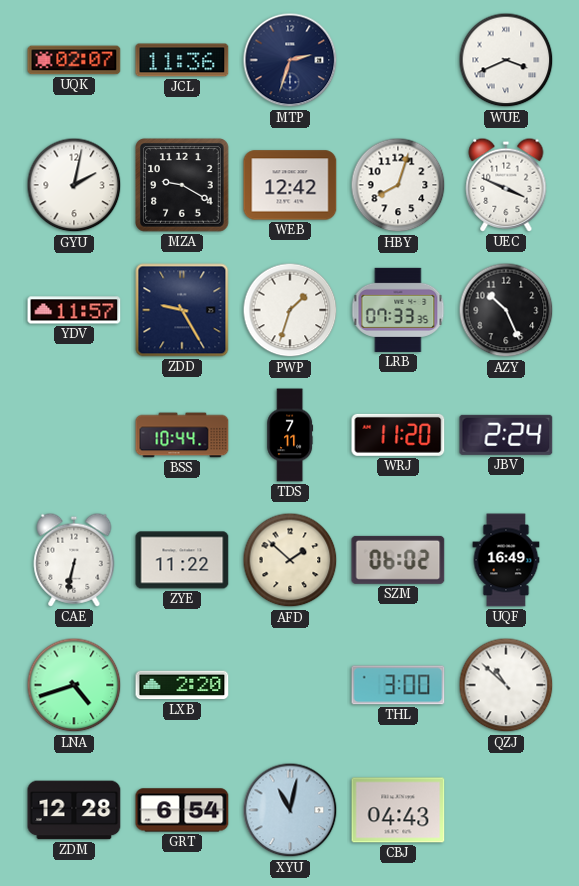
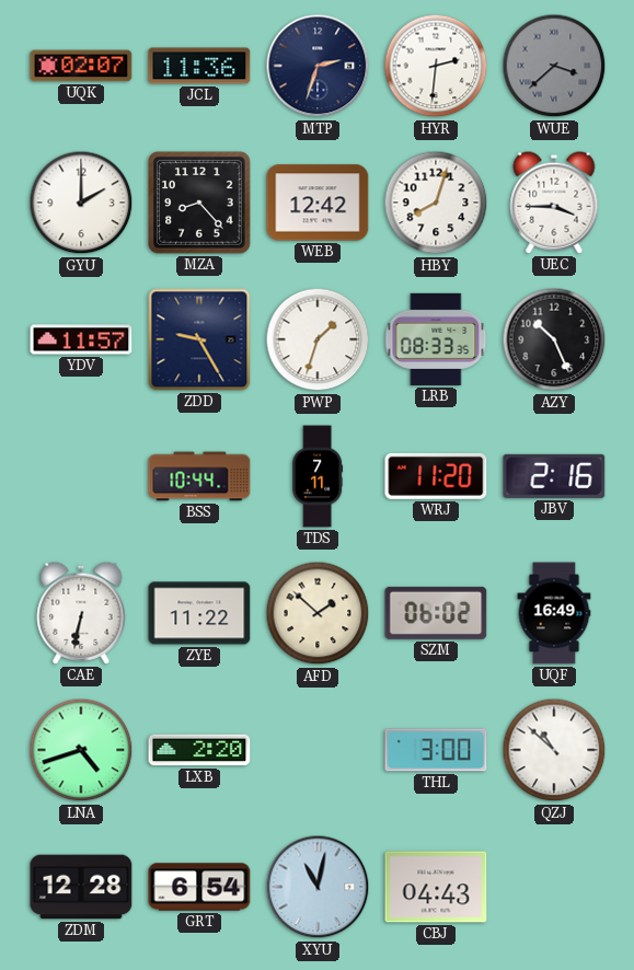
HYR: none -> 2:31 (436, 66)
WUE: 3:41 -> 3:38 (554, 66)
WUE dial: white -> grey (554, 66)
GYU: 2:02 -> 2:00 (81, 203)
MZA: 9:20 -> 8:23 (200, 204)
UEC: 3:49 -> 3:45 (554, 203)
LRB: 07:33 -> 08:33 (436, 339)
JBV: 2:24 -> 2:16 (554, 476)
